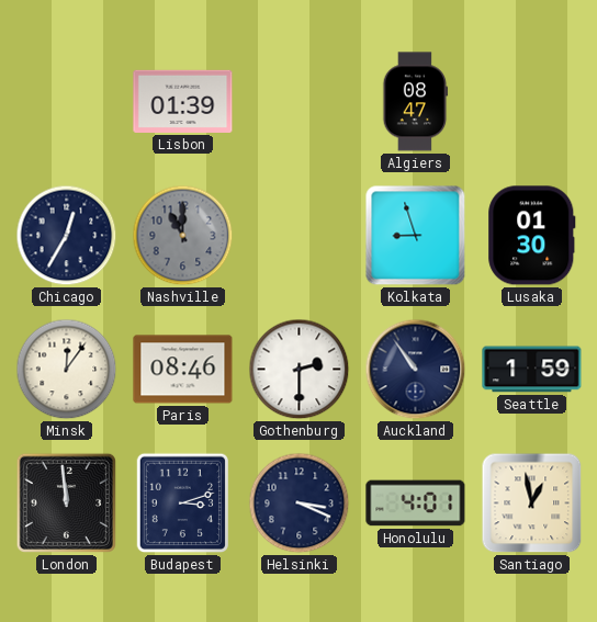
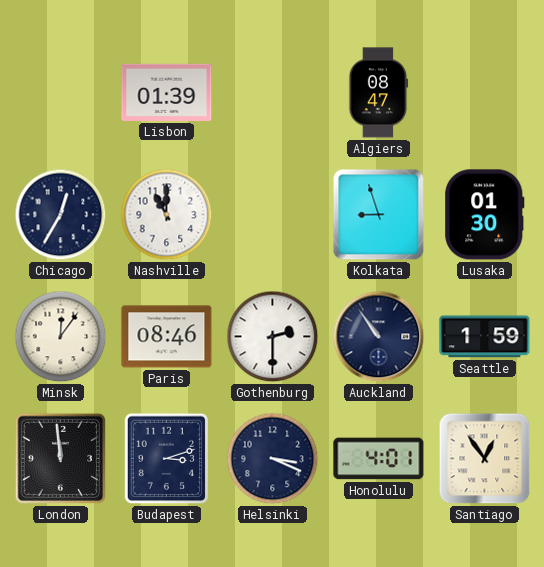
Nashville dial: grey -> white (167, 215)
Santiago: 12:58 -> 12:54 (485, 459)
